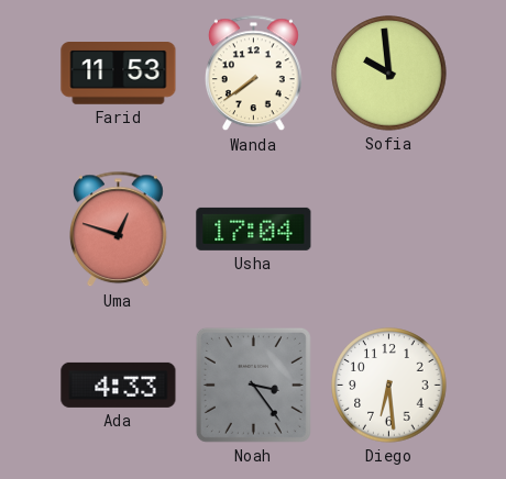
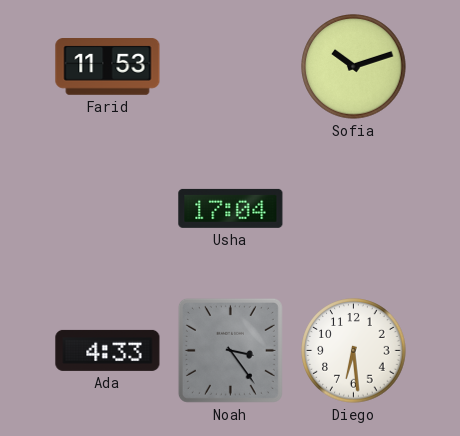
Wanda: 7:39 -> none (254, 74)
Sofia: 9:59 -> 10:12 (354, 67)
Uma: 12:48 -> none (119, 230)
